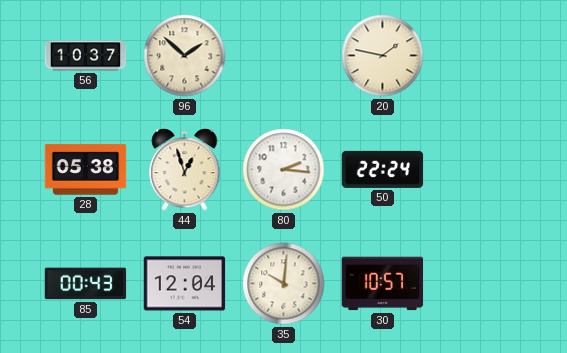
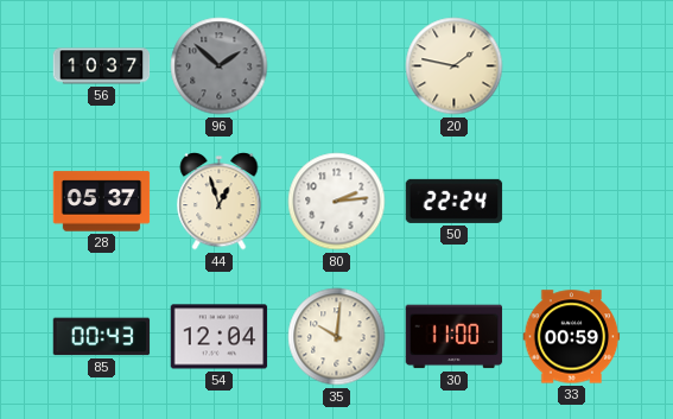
96 dial: cream -> grey (220, 66)
28: 05:38 -> 05:37 (102, 202)
80: 2:16 -> 2:14 (337, 202)
30: 10:57 -> 11:00 (455, 337)
33: none -> 00:59 (572, 337)
